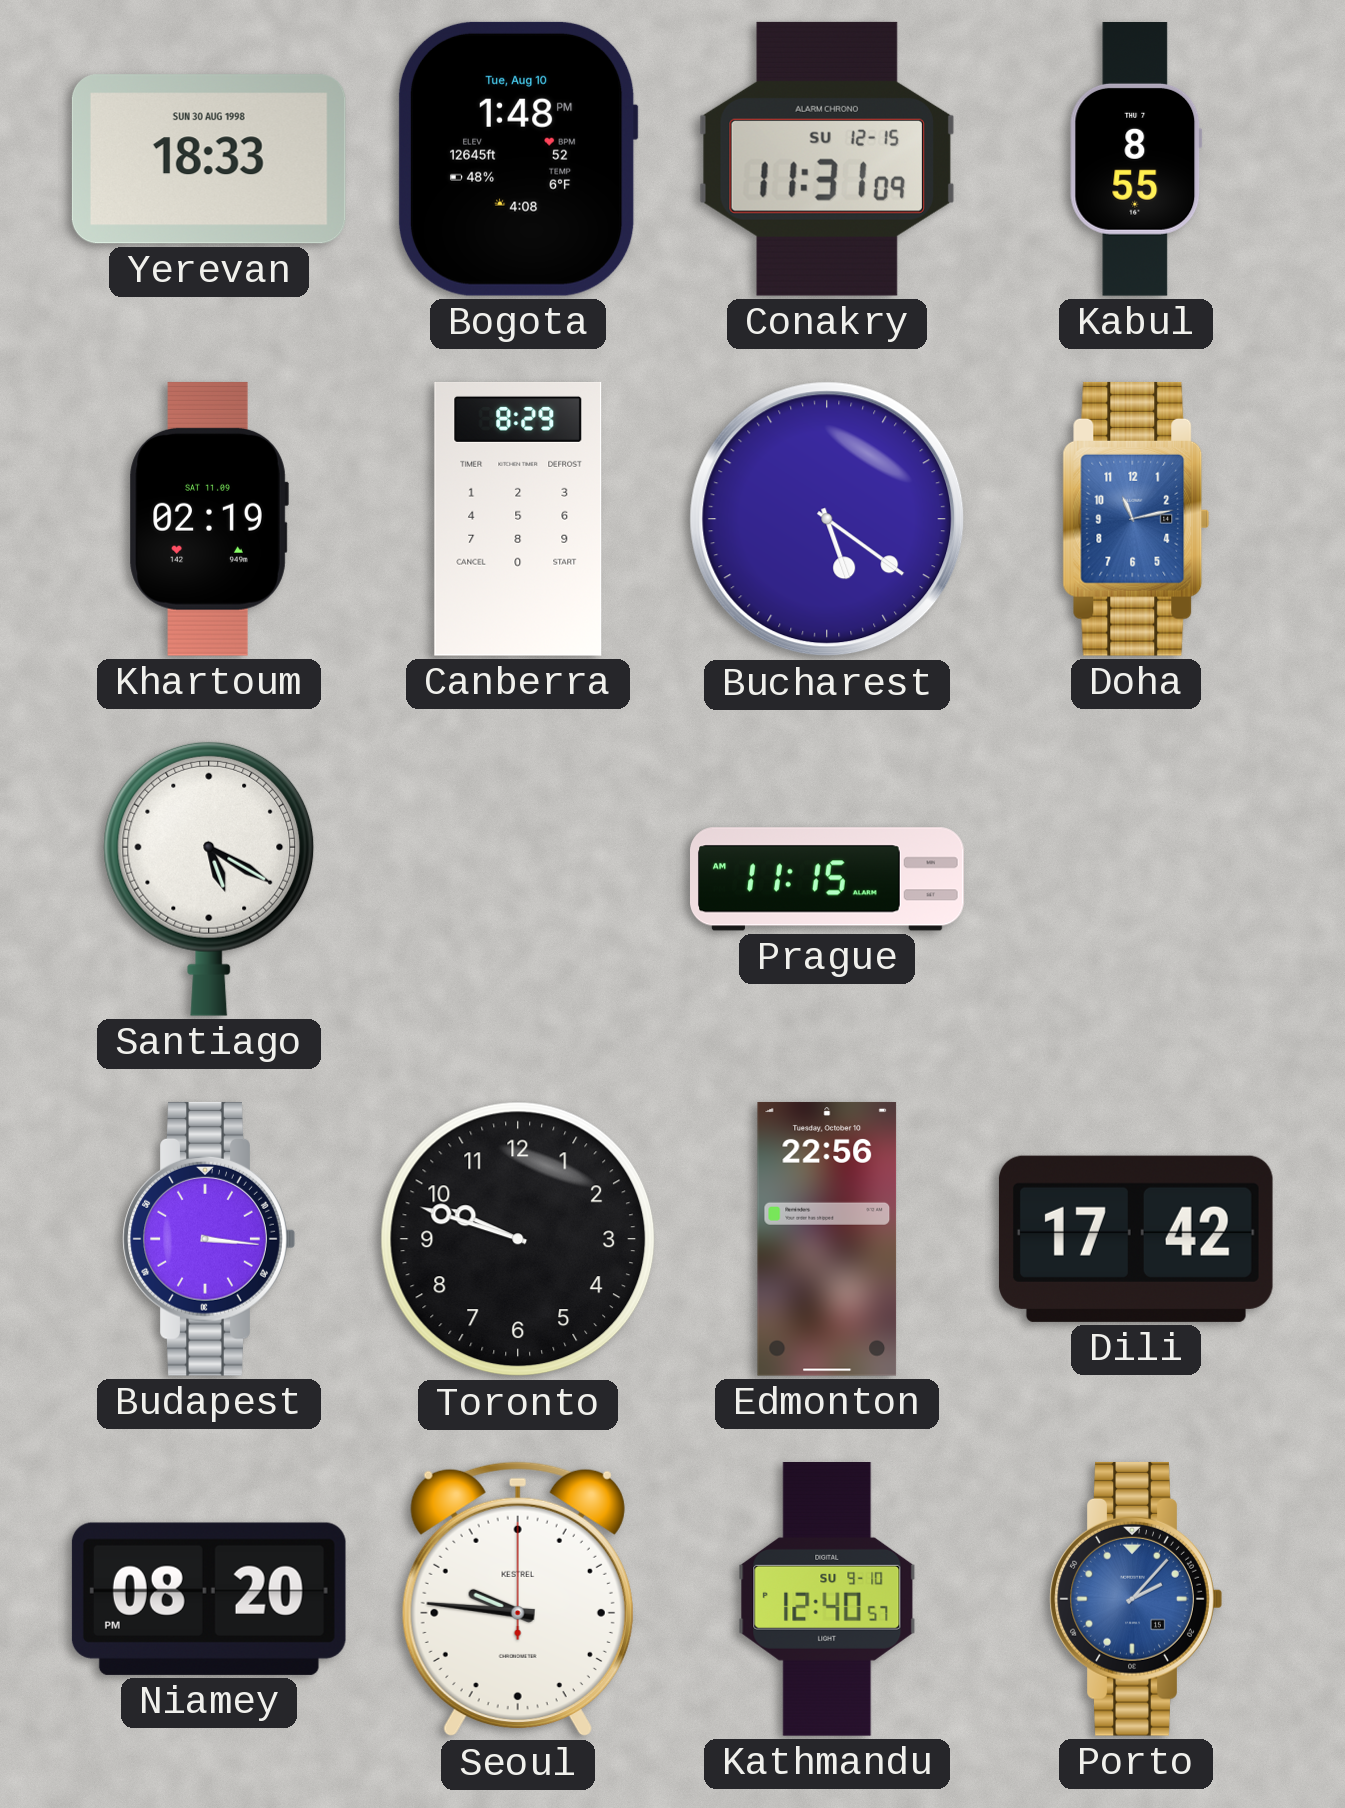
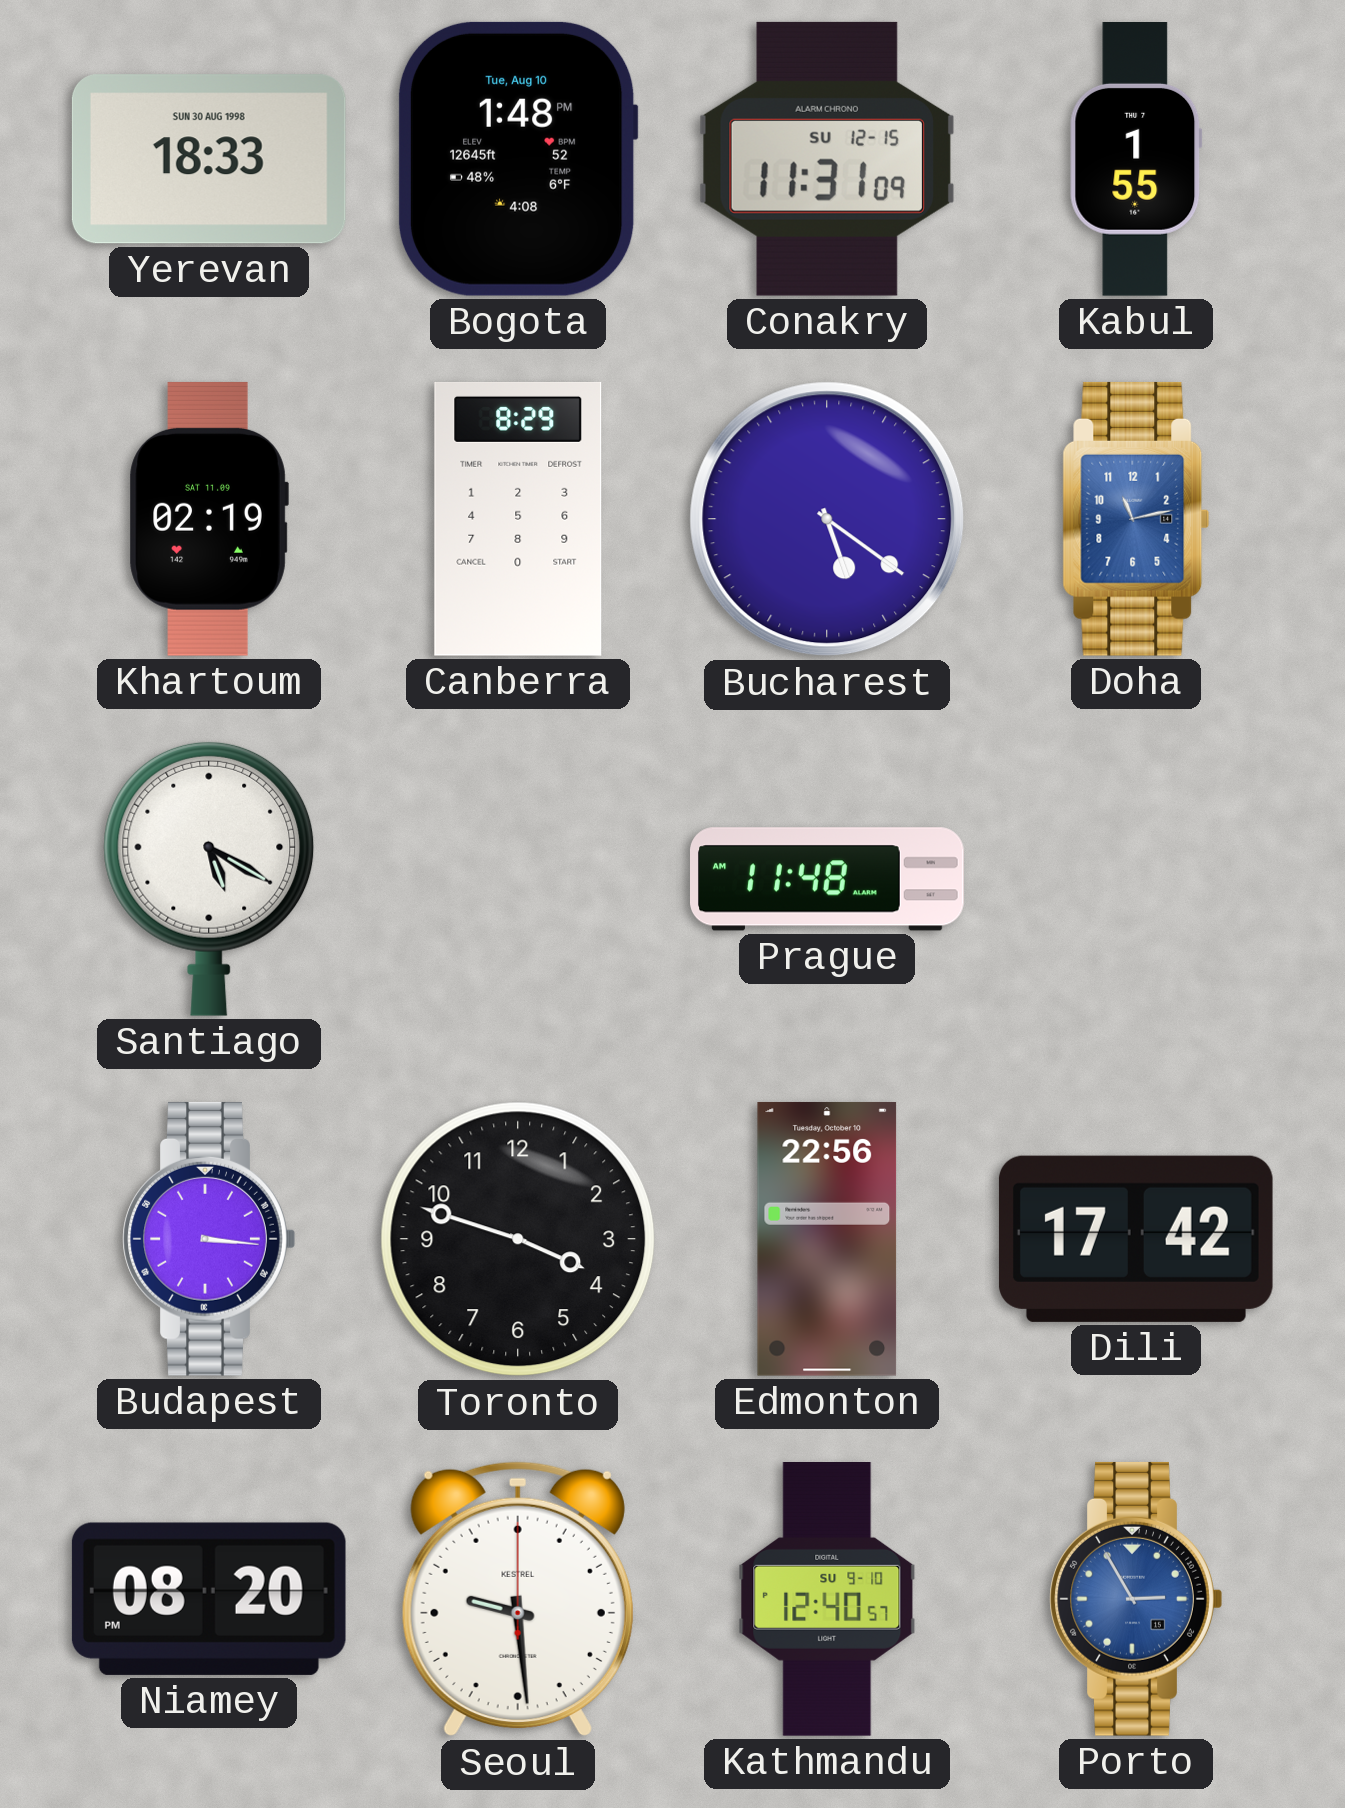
Kabul: 8:55 -> 1:55 (1136, 160)
Prague: 11:15 -> 11:48 (828, 879)
Toronto: 9:48 -> 3:48 (518, 1239)
Seoul: 9:46 -> 9:29 (518, 1599)
Porto: 2:07 -> 2:55 (1136, 1599)
